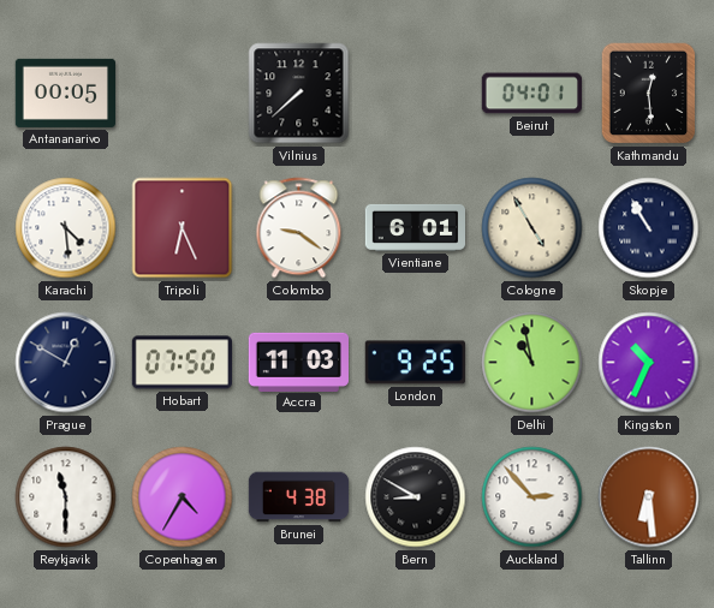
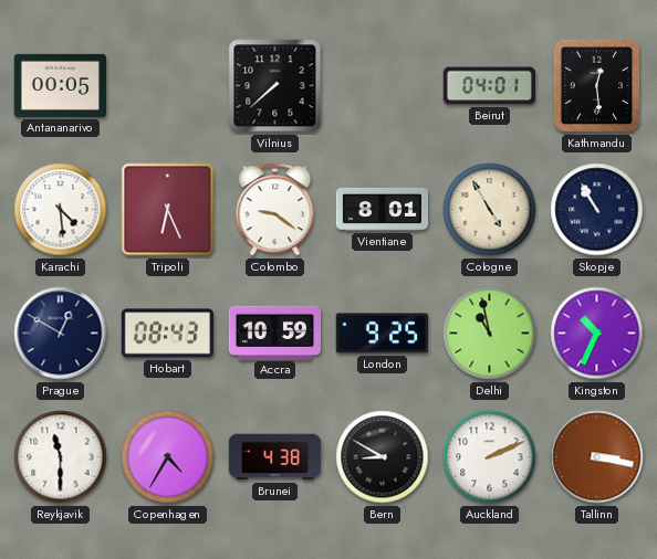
Vientiane: 6:01 -> 8:01 (382, 209)
Hobart: 07:50 -> 08:43 (167, 334)
Accra: 11:03 -> 10:59 (274, 333)
Auckland: 2:53 -> 2:11 (490, 457)
Tallinn: 6:29 -> 3:17 (597, 457)
